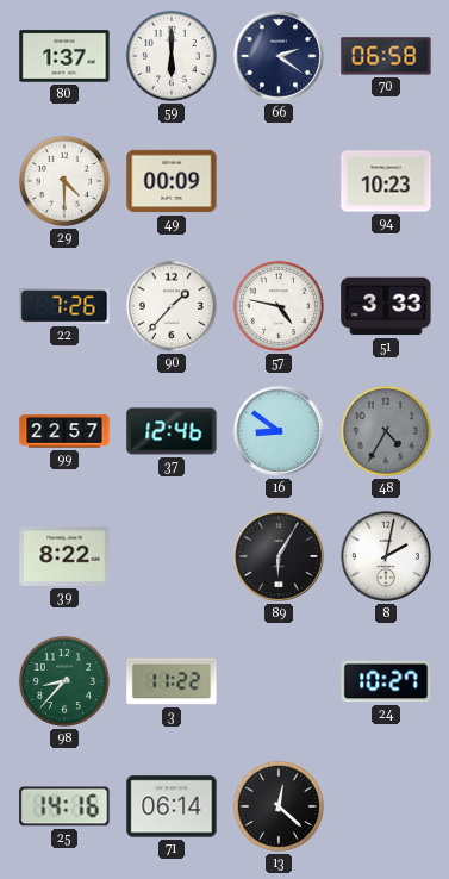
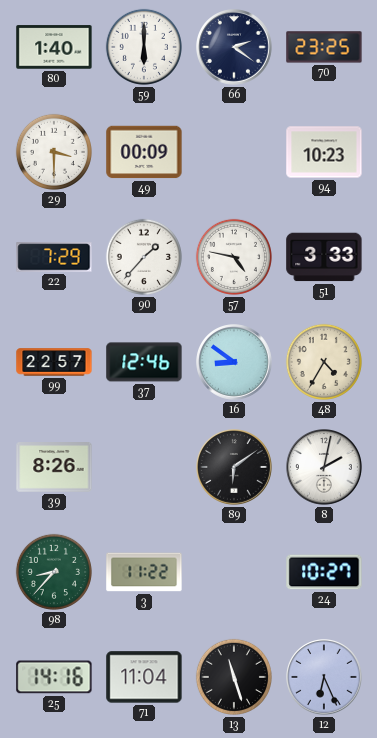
80: 1:37 -> 1:40 (54, 47)
70: 06:58 -> 23:25 (324, 47)
29: 4:30 -> 3:30 (54, 152)
22: 7:26 -> 7:29 (54, 257)
48 dial: grey -> cream (324, 362)
39: 8:22 -> 8:26 (54, 468)
89: 6:05 -> 6:09 (235, 468)
71: 06:14 -> 11:04 (144, 677)
13: 12:22 -> 11:27 (234, 677)
12: none -> 6:26 (325, 678)
